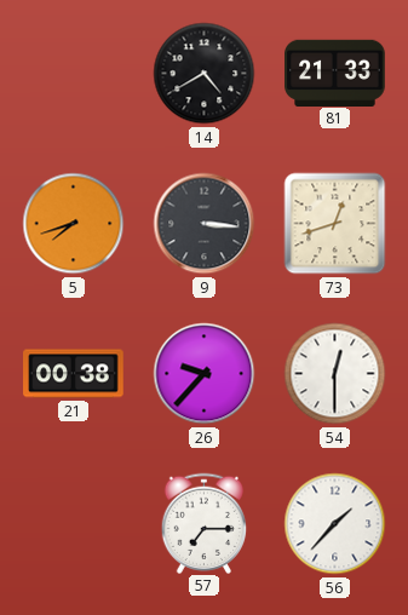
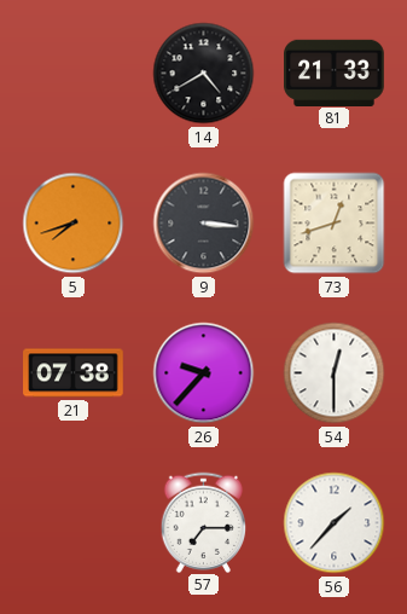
21: 00:38 -> 07:38 (74, 373)
